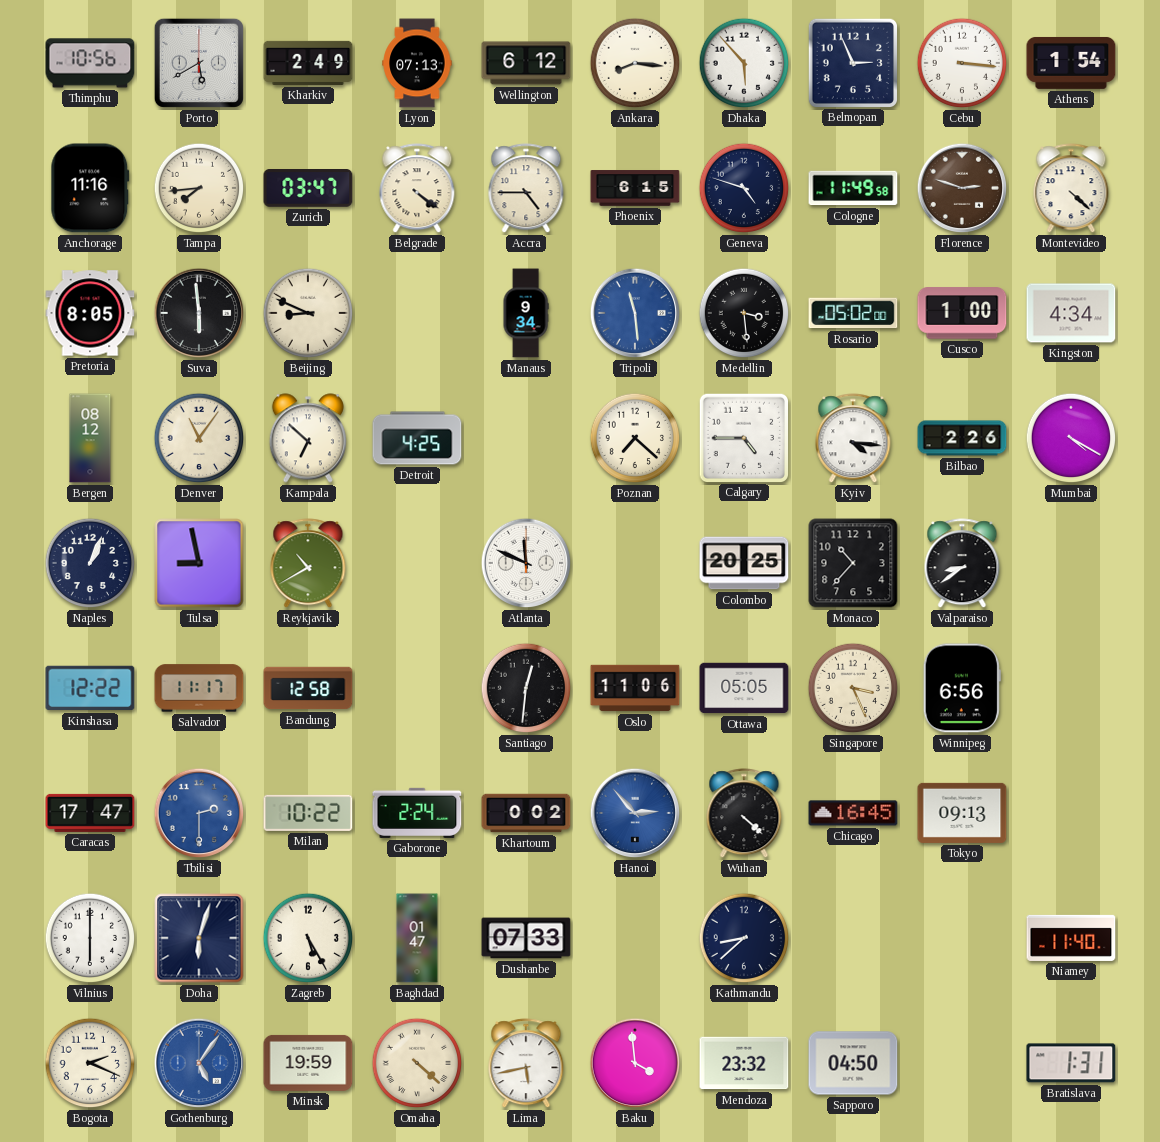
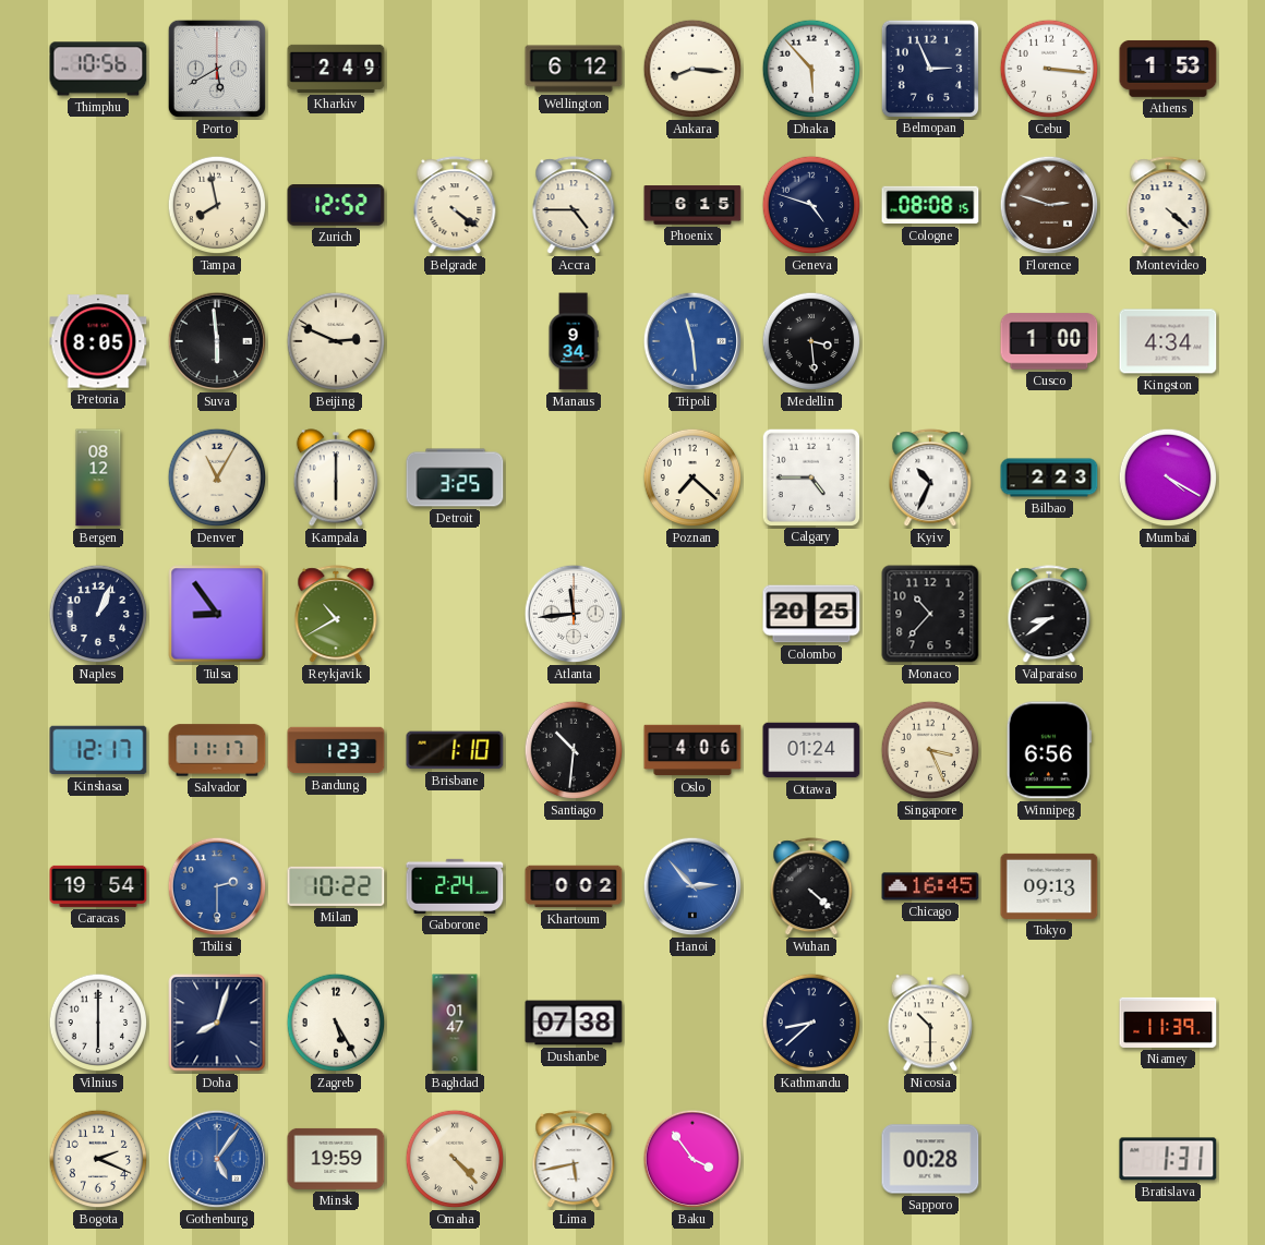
Lyon: 07:13 -> none (417, 63)
Athens: 1:54 -> 1:53 (1168, 69)
Anchorage: 11:16 -> none (90, 188)
Tampa: 7:44 -> 7:58 (217, 205)
Zurich: 03:47 -> 12:52 (336, 206)
Cologne: 11:49 -> 08:08 (930, 205)
Beijing: 8:49 -> 2:49 (336, 341)
Rosario: 05:02 -> none (853, 313)
Denver: 11:06 -> 11:05 (217, 478)
Kampala: 6:52 -> 6:00 (336, 478)
Detroit: 4:25 -> 3:25 (455, 478)
Kyiv: 4:16 -> 10:34 (930, 479)
Bilbao: 2:26 -> 2:23 (1049, 478)
Tulsa: 8:58 -> 8:54 (217, 614)
Atlanta: 11:49 -> 11:44 (574, 614)
Kinshasa: 12:22 -> 12:17 (98, 750)
Bandung: 12:58 -> 1:23 (336, 750)
Brisbane: none -> 1:10 (455, 750)
Santiago: 12:31 -> 10:31 (574, 750)
Oslo: 11:06 -> 4:06 (692, 750)
Ottawa: 05:05 -> 01:24 (811, 750)
Caracas: 17:47 -> 19:54 (98, 886)
Doha: 6:03 -> 8:03 (217, 1023)
Dushanbe: 07:33 -> 07:38 (574, 1023)
Nicosia: none -> 10:30 (930, 1023)
Niamey: 11:40 -> 11:39 (1168, 1023)
Omaha: 4:22 -> 4:23 (455, 1159)
Baku: 3:59 -> 3:54 (692, 1159)
Mendoza: 23:32 -> none (744, 1063)
Sapporo: 04:50 -> 00:28 (930, 1159)
